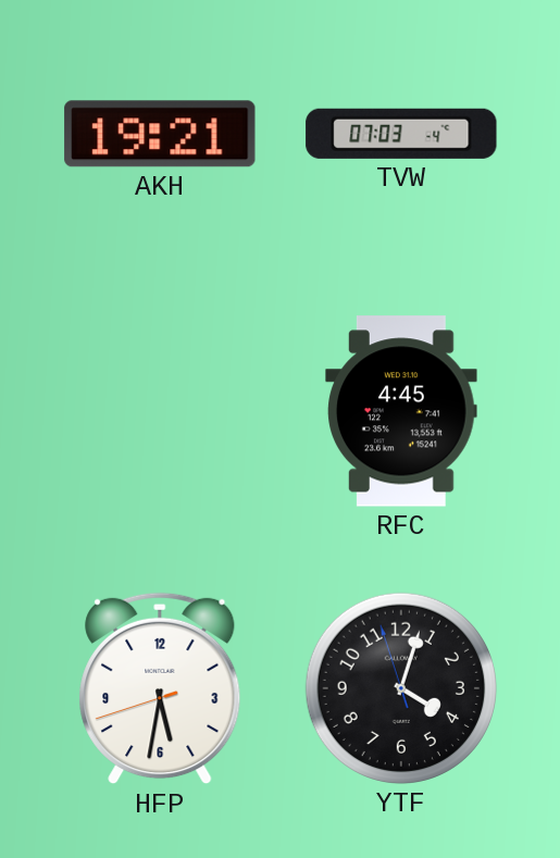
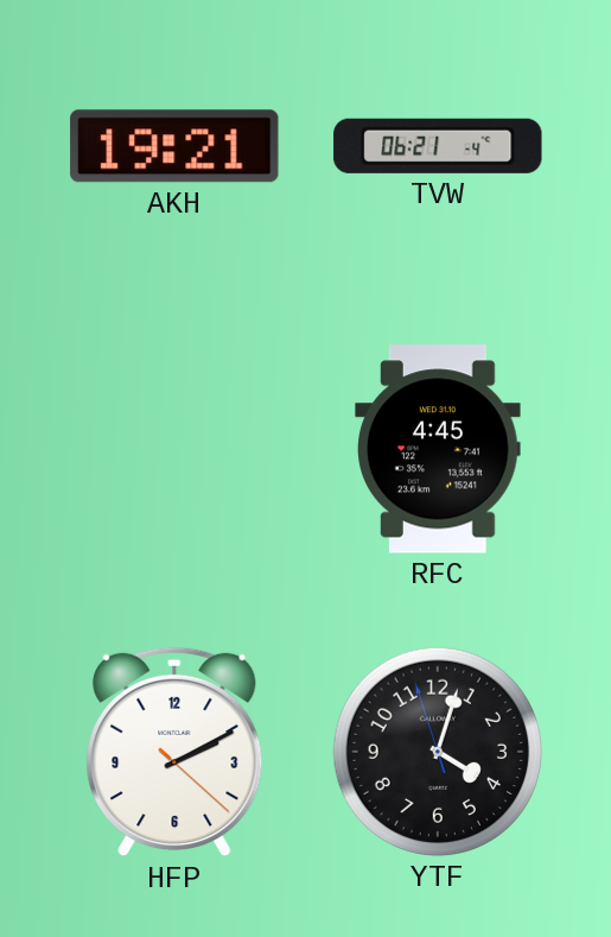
TVW: 07:03 -> 06:21 (438, 146)
HFP: 5:31 -> 2:10 (174, 752)
